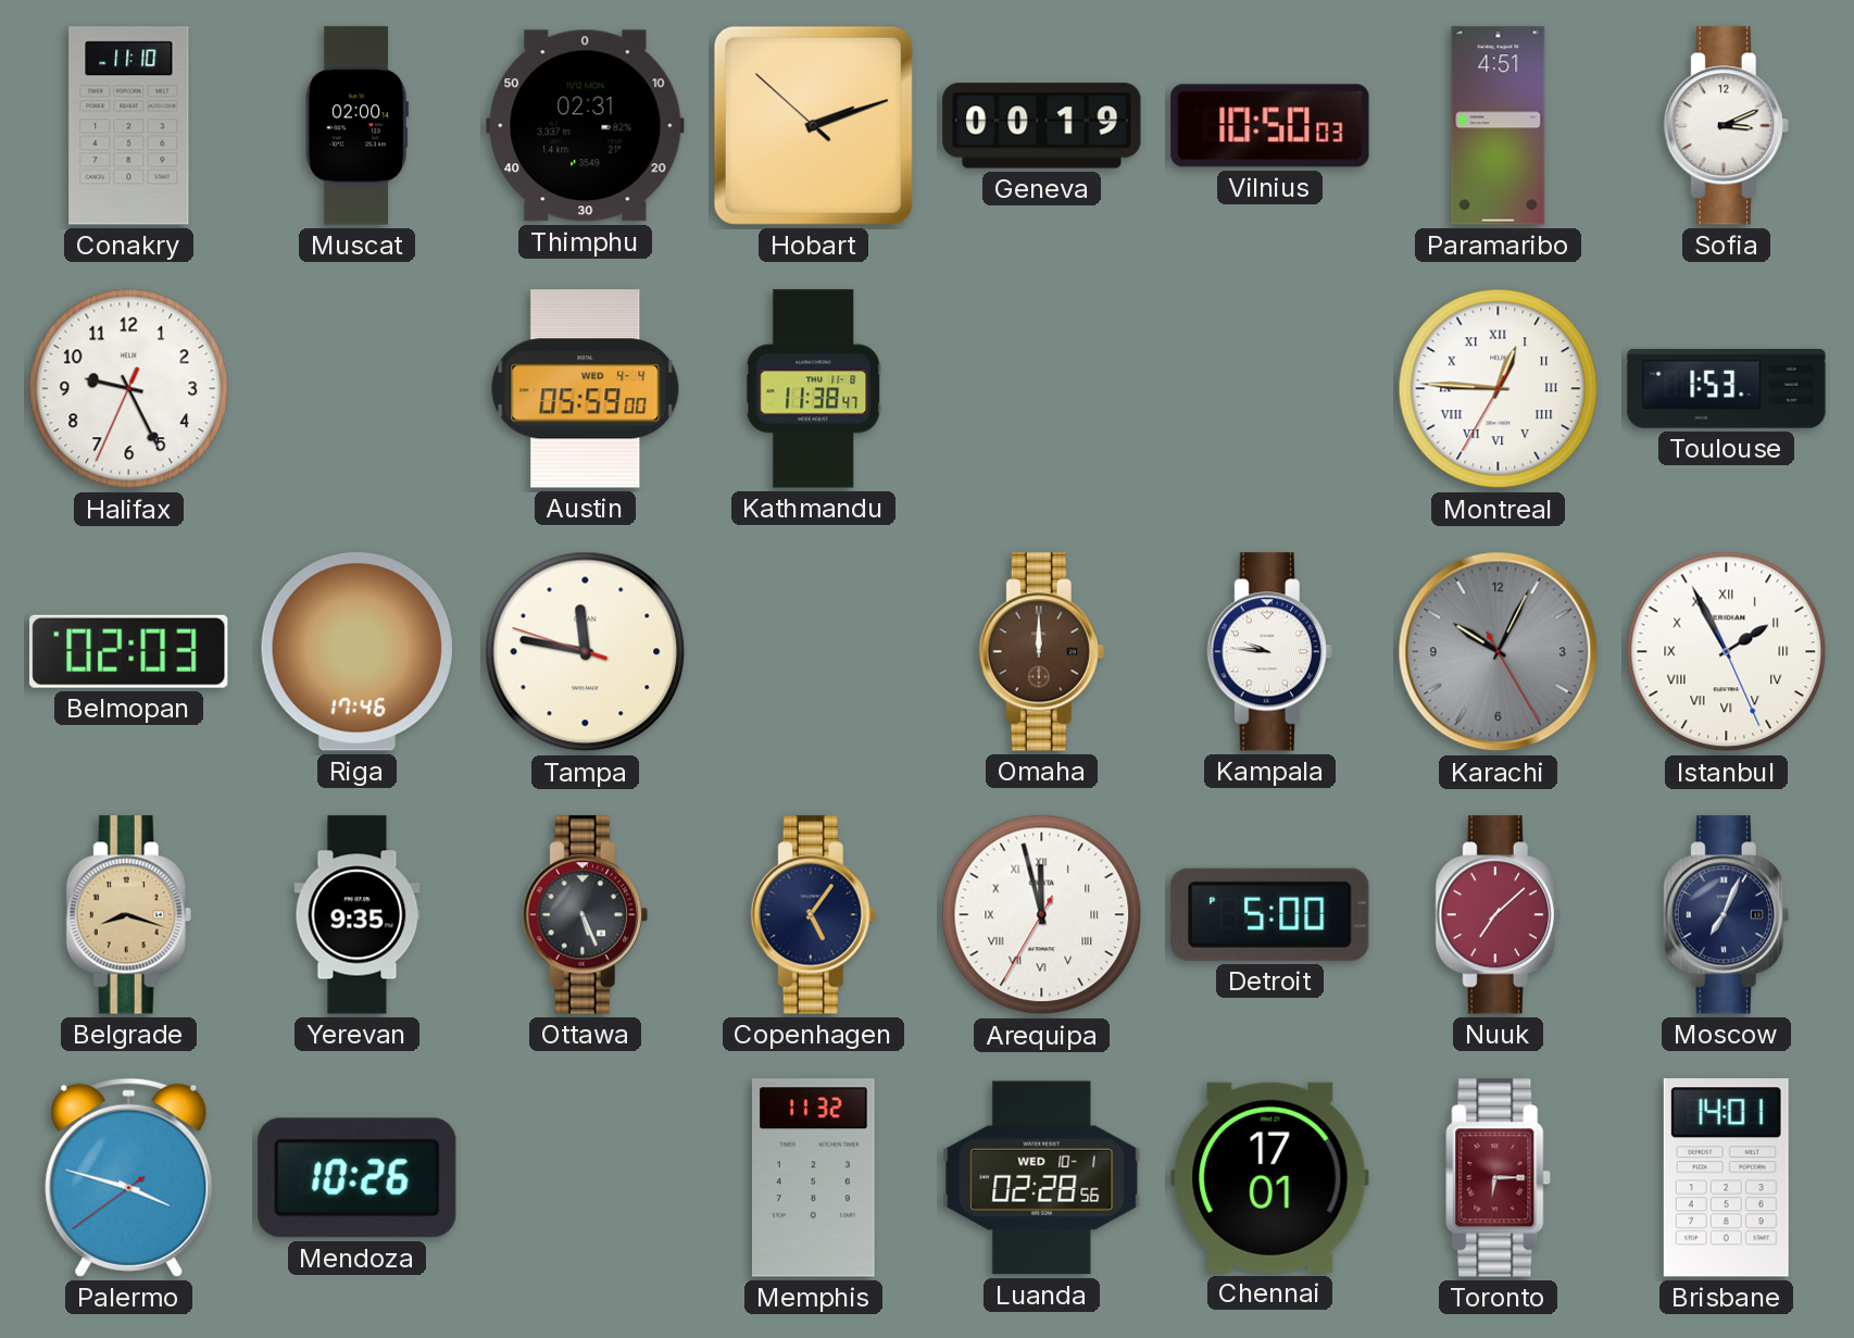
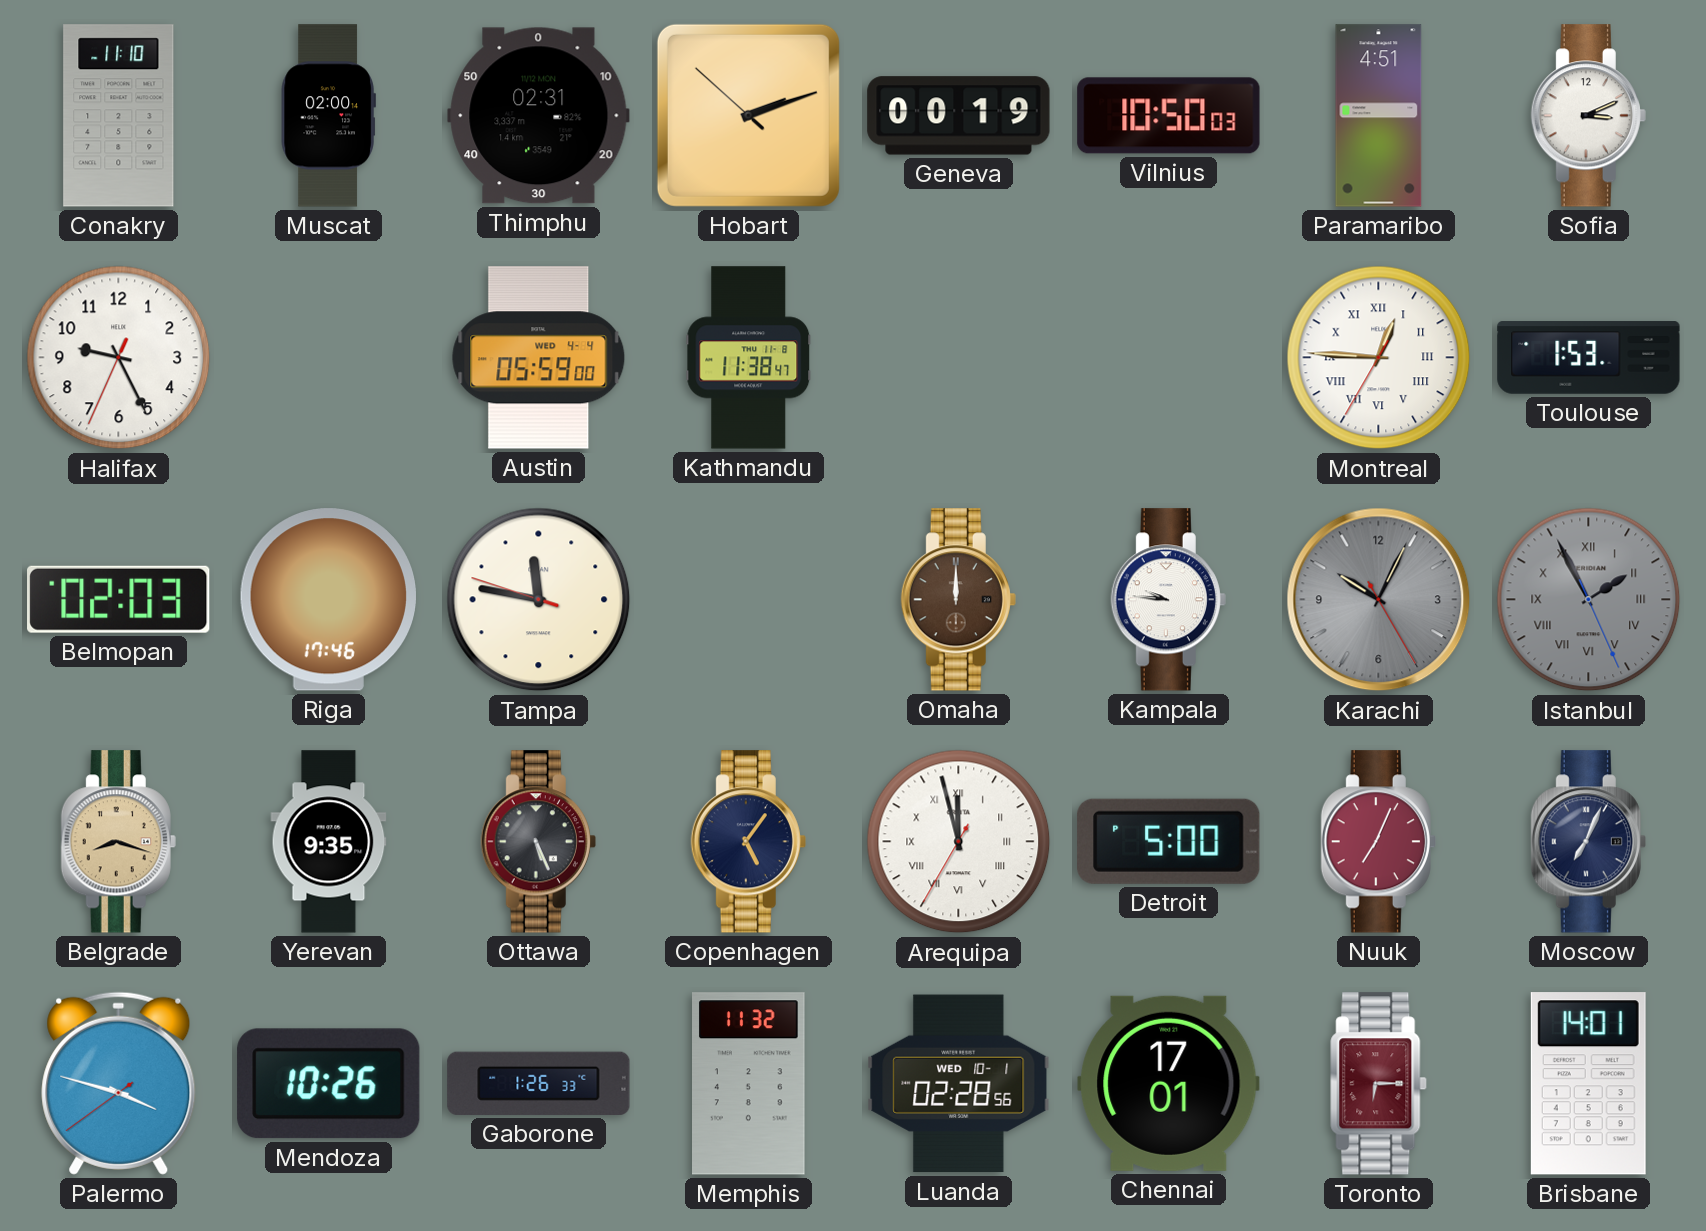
Istanbul dial: white -> grey (1589, 600)
Nuuk: 7:08 -> 7:04 (1378, 842)
Gaborone: none -> 1:26 (539, 1083)
